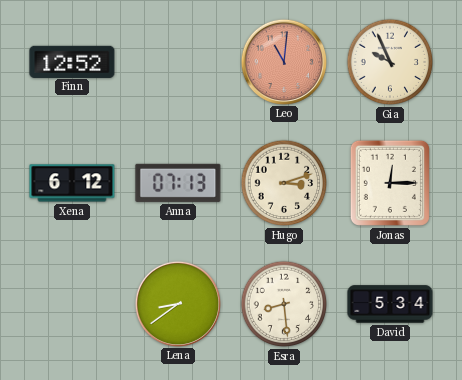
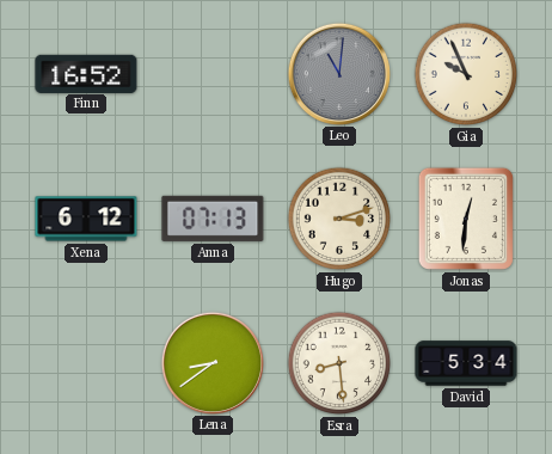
Finn: 12:52 -> 16:52 (86, 73)
Leo dial: salmon -> grey (338, 73)
Jonas: 12:15 -> 12:31 (466, 219)
